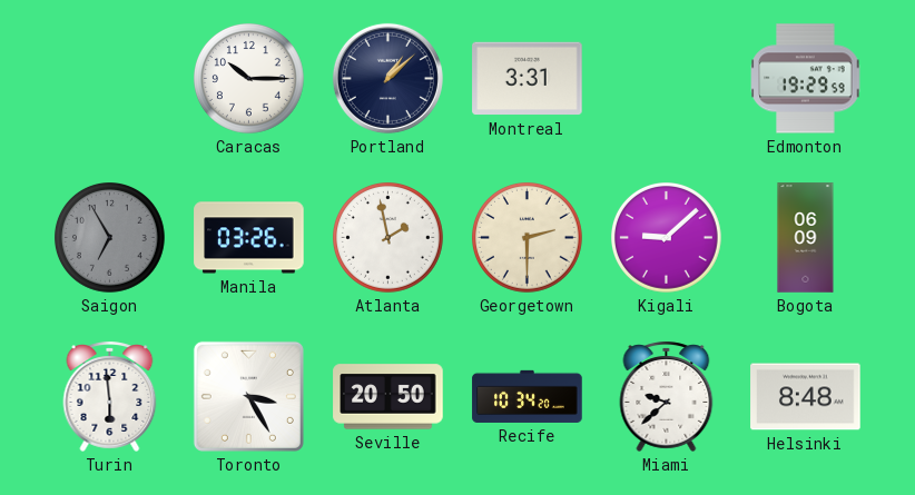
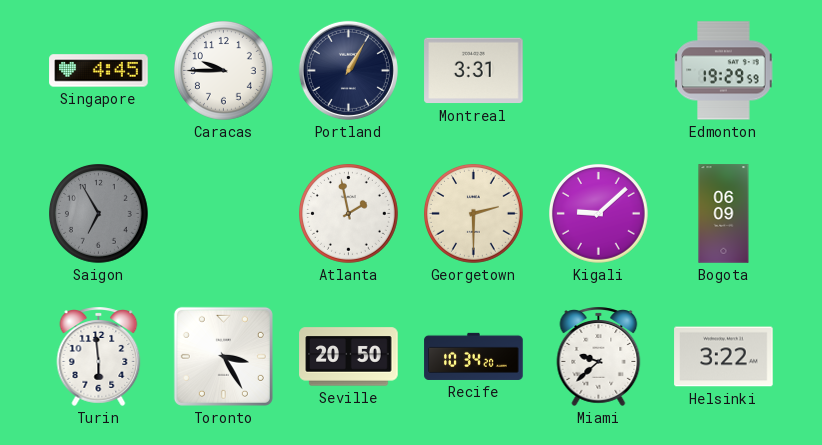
Singapore: none -> 4:45 (99, 71)
Caracas: 10:15 -> 9:45 (224, 71)
Portland: 1:08 -> 1:05 (348, 70)
Manila: 03:26 -> none (249, 238)
Helsinki: 8:48 -> 3:22 (724, 357)
